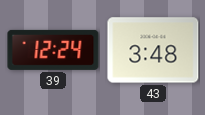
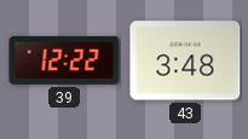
39: 12:24 -> 12:22 (64, 60)
